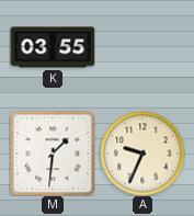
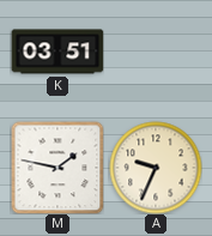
K: 03:55 -> 03:51 (57, 52)
M: 1:31 -> 1:47 (57, 168)
